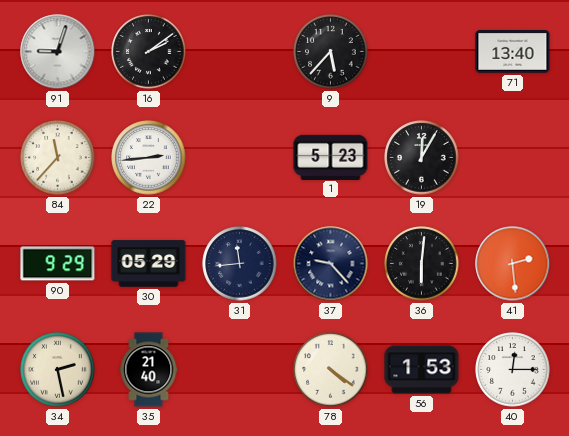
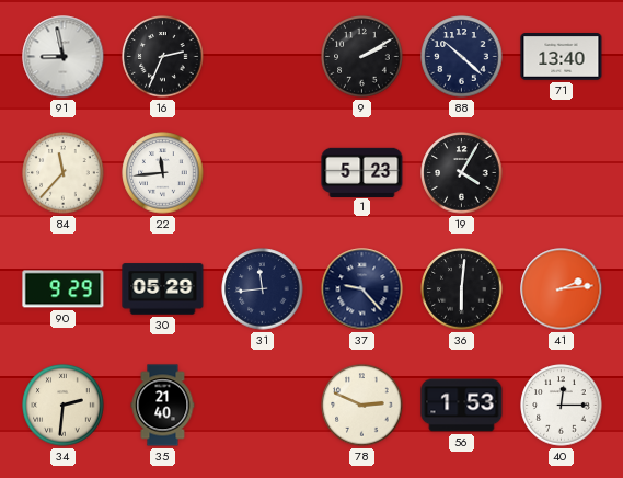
91: 9:03 -> 8:58 (64, 57)
16: 2:09 -> 2:34 (163, 57)
9: 5:37 -> 2:10 (362, 57)
88: none -> 10:22 (462, 57)
22: 2:44 -> 11:44 (163, 173)
19: 12:05 -> 4:05 (462, 173)
41: 2:29 -> 2:14 (562, 289)
34: 2:28 -> 2:31 (64, 406)
78: 4:21 -> 2:49 (362, 406)
